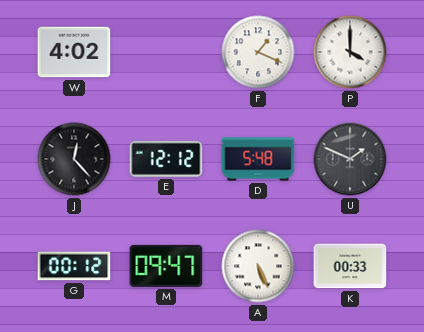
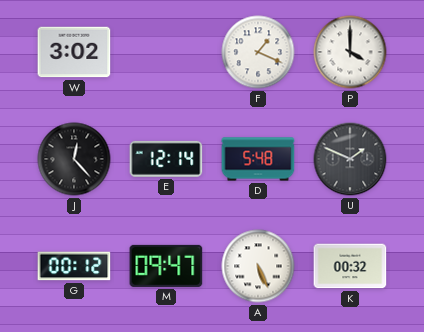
W: 4:02 -> 3:02 (74, 52)
E: 12:12 -> 12:14 (166, 159)
K: 00:33 -> 00:32 (350, 266)
